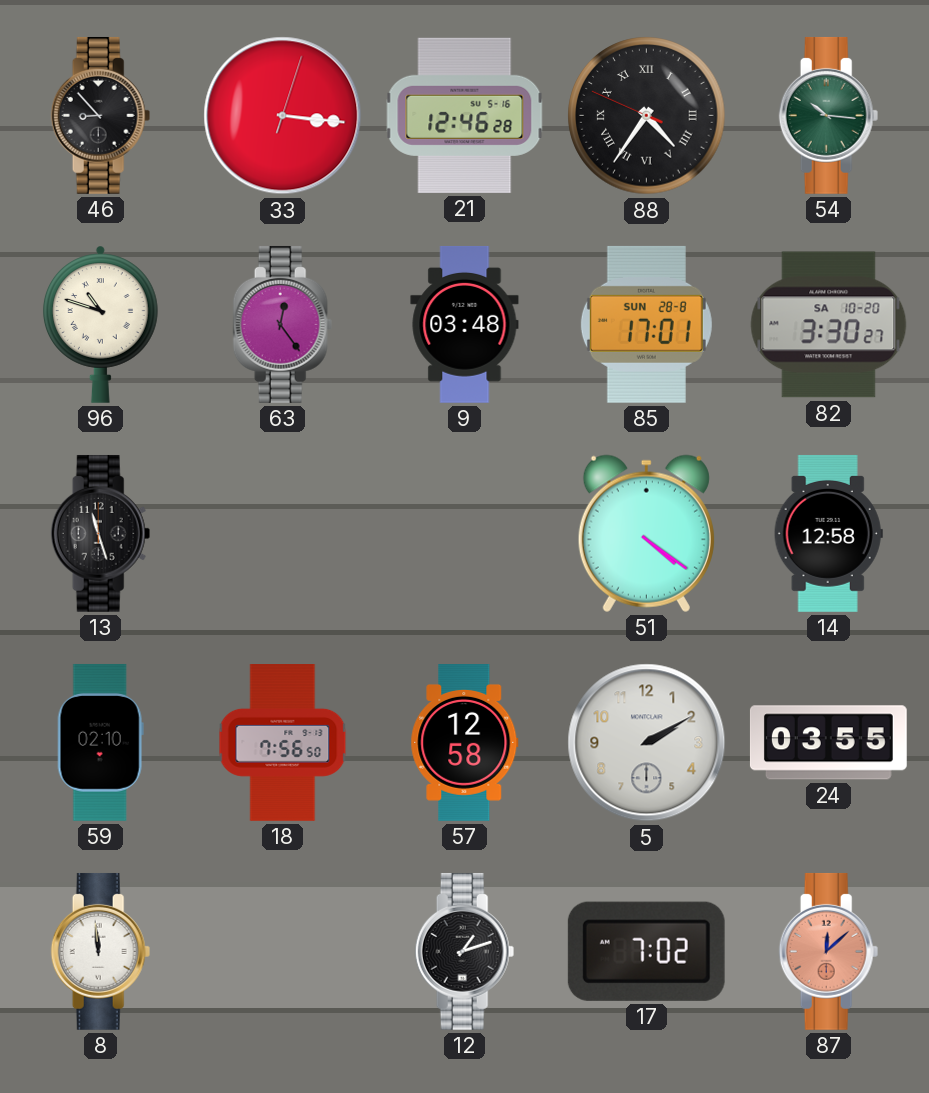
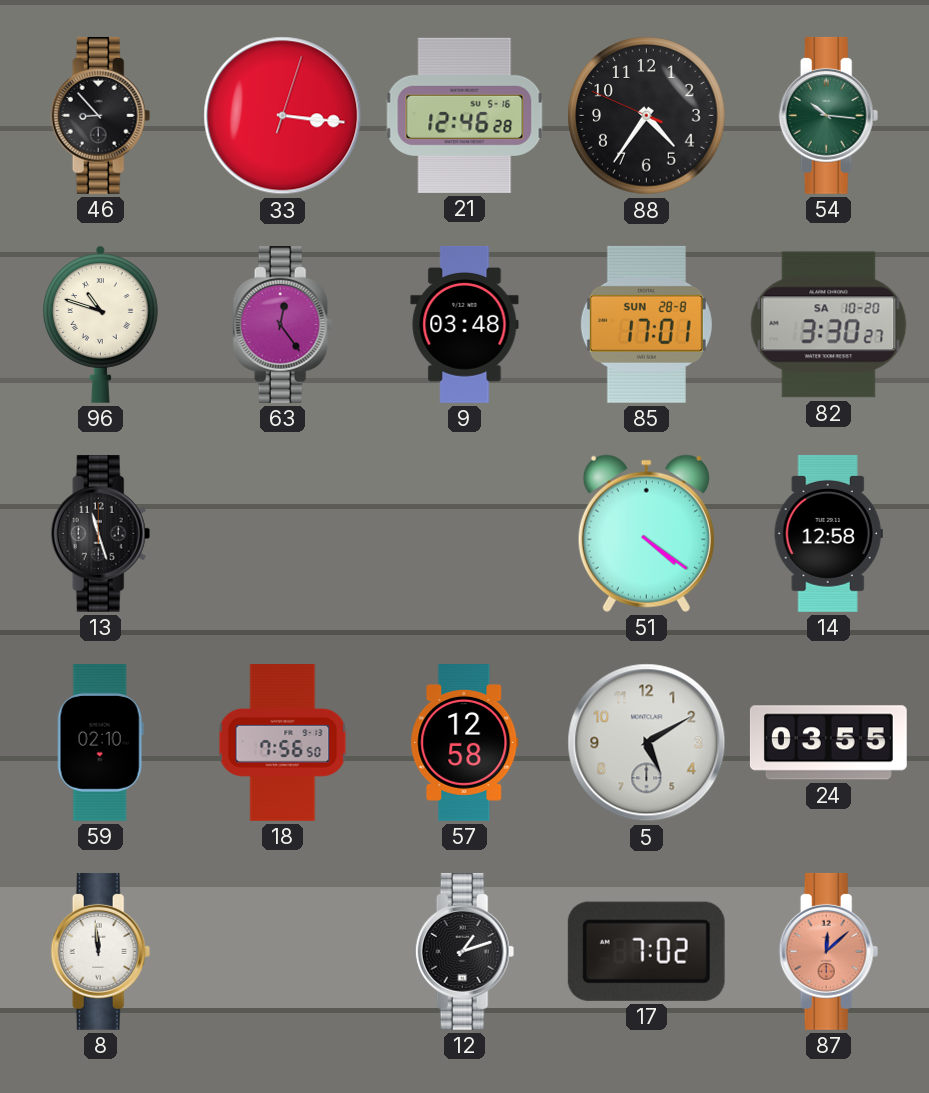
88 numerals: Roman -> Arabic (647, 116)
5: 2:10 -> 5:10 (647, 743)
